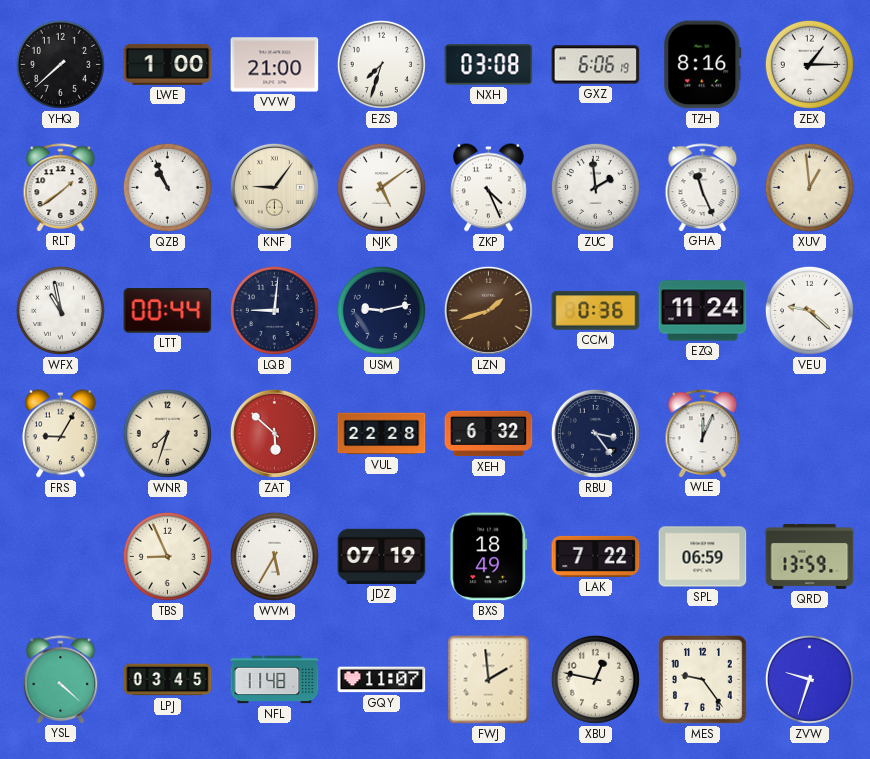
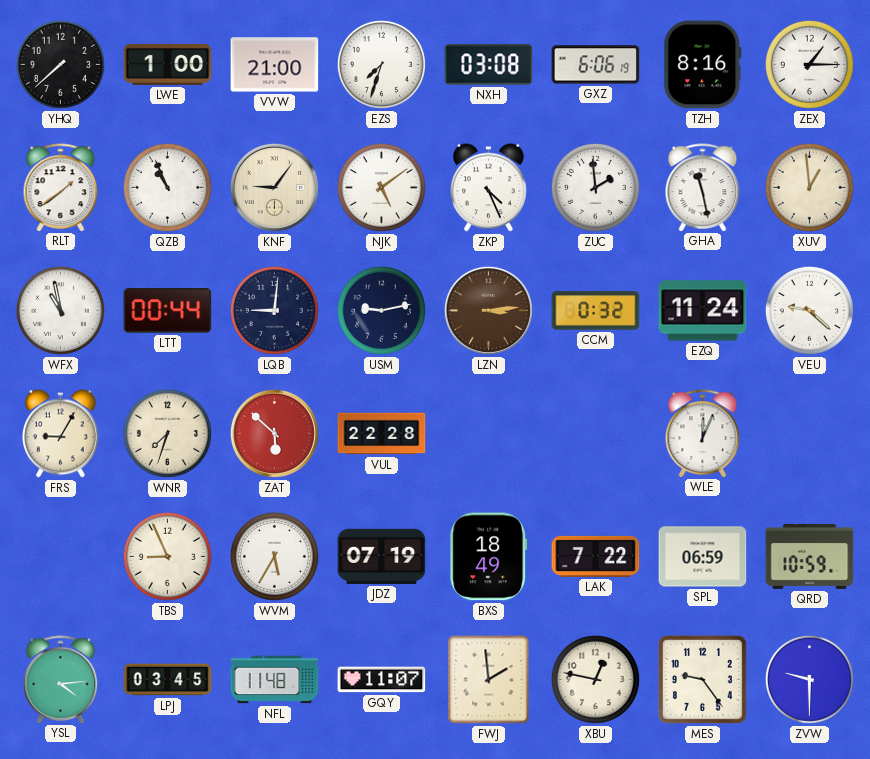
GHA: 11:26 -> 11:28 (703, 187)
LZN: 1:42 -> 3:14 (488, 310)
CCM: 0:36 -> 0:32 (596, 311)
XEH: 6:32 -> none (489, 434)
RBU: 3:24 -> none (595, 433)
QRD: 13:59 -> 10:59 (810, 556)
YSL: 4:22 -> 4:14 (61, 679)
ZVW: 9:33 -> 9:30 (809, 679)
